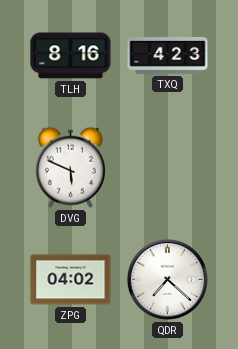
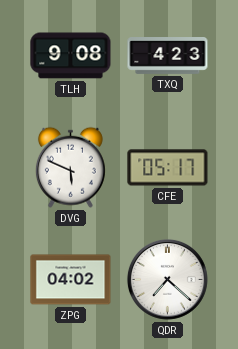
TLH: 8:16 -> 9:08 (71, 56)
CFE: none -> 05:17 (168, 168)
